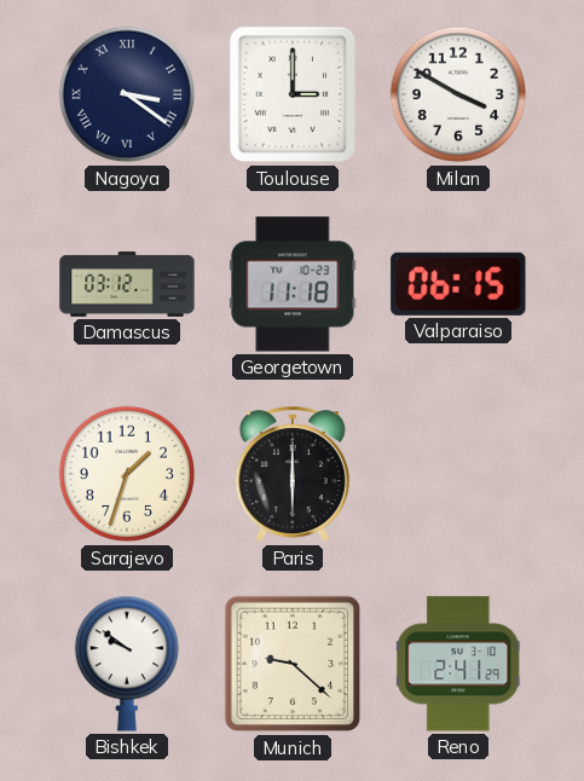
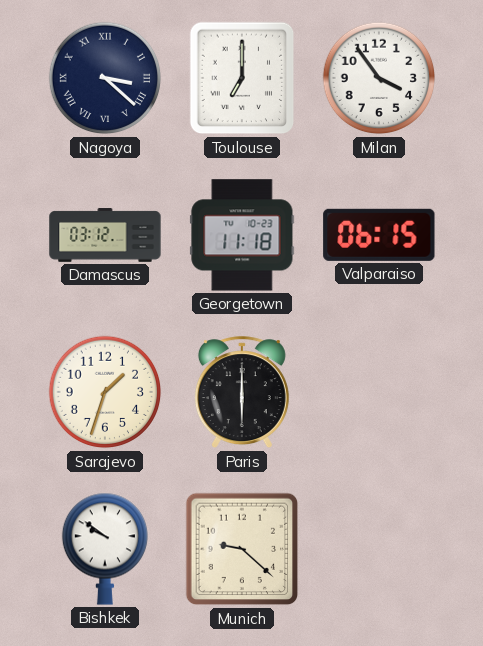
Nagoya: 3:21 -> 3:22 (105, 78)
Toulouse: 3:00 -> 7:00 (242, 78)
Milan: 3:50 -> 3:54 (379, 78)
Reno: 2:41 -> none (459, 664)
